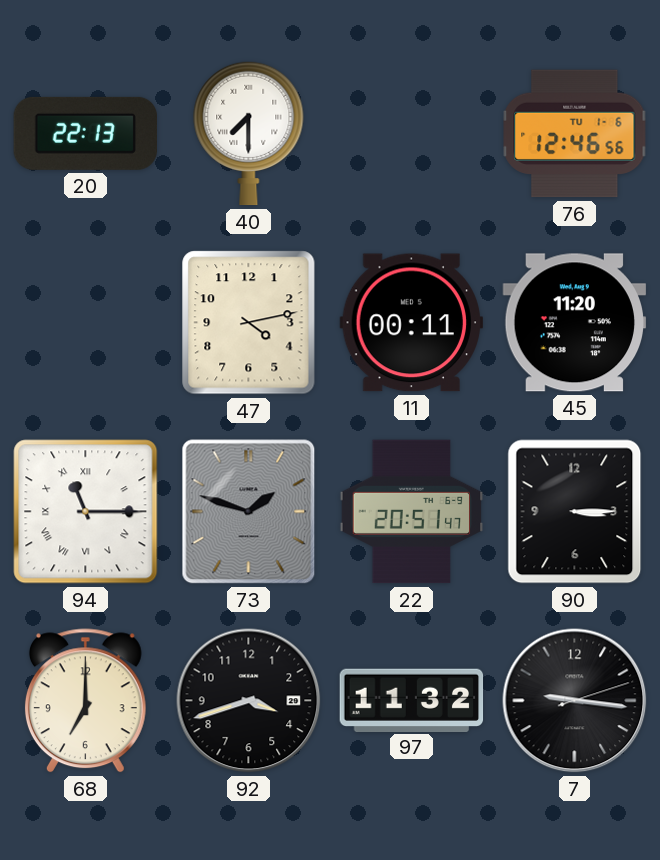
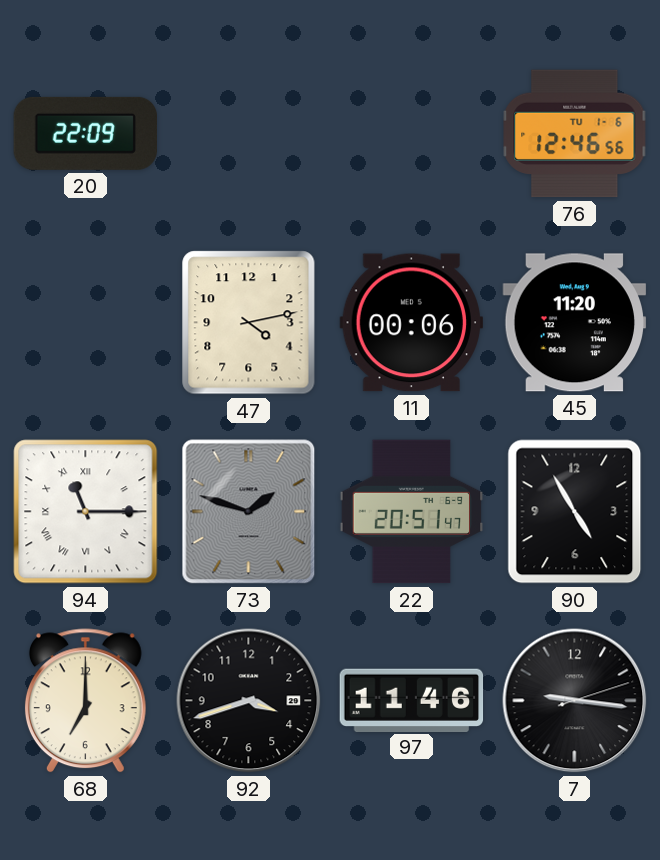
20: 22:13 -> 22:09 (86, 133)
40: 7:30 -> none (249, 133)
11: 00:11 -> 00:06 (411, 323)
90: 3:15 -> 4:55 (575, 512)
97: 11:32 -> 11:46 (412, 700)
